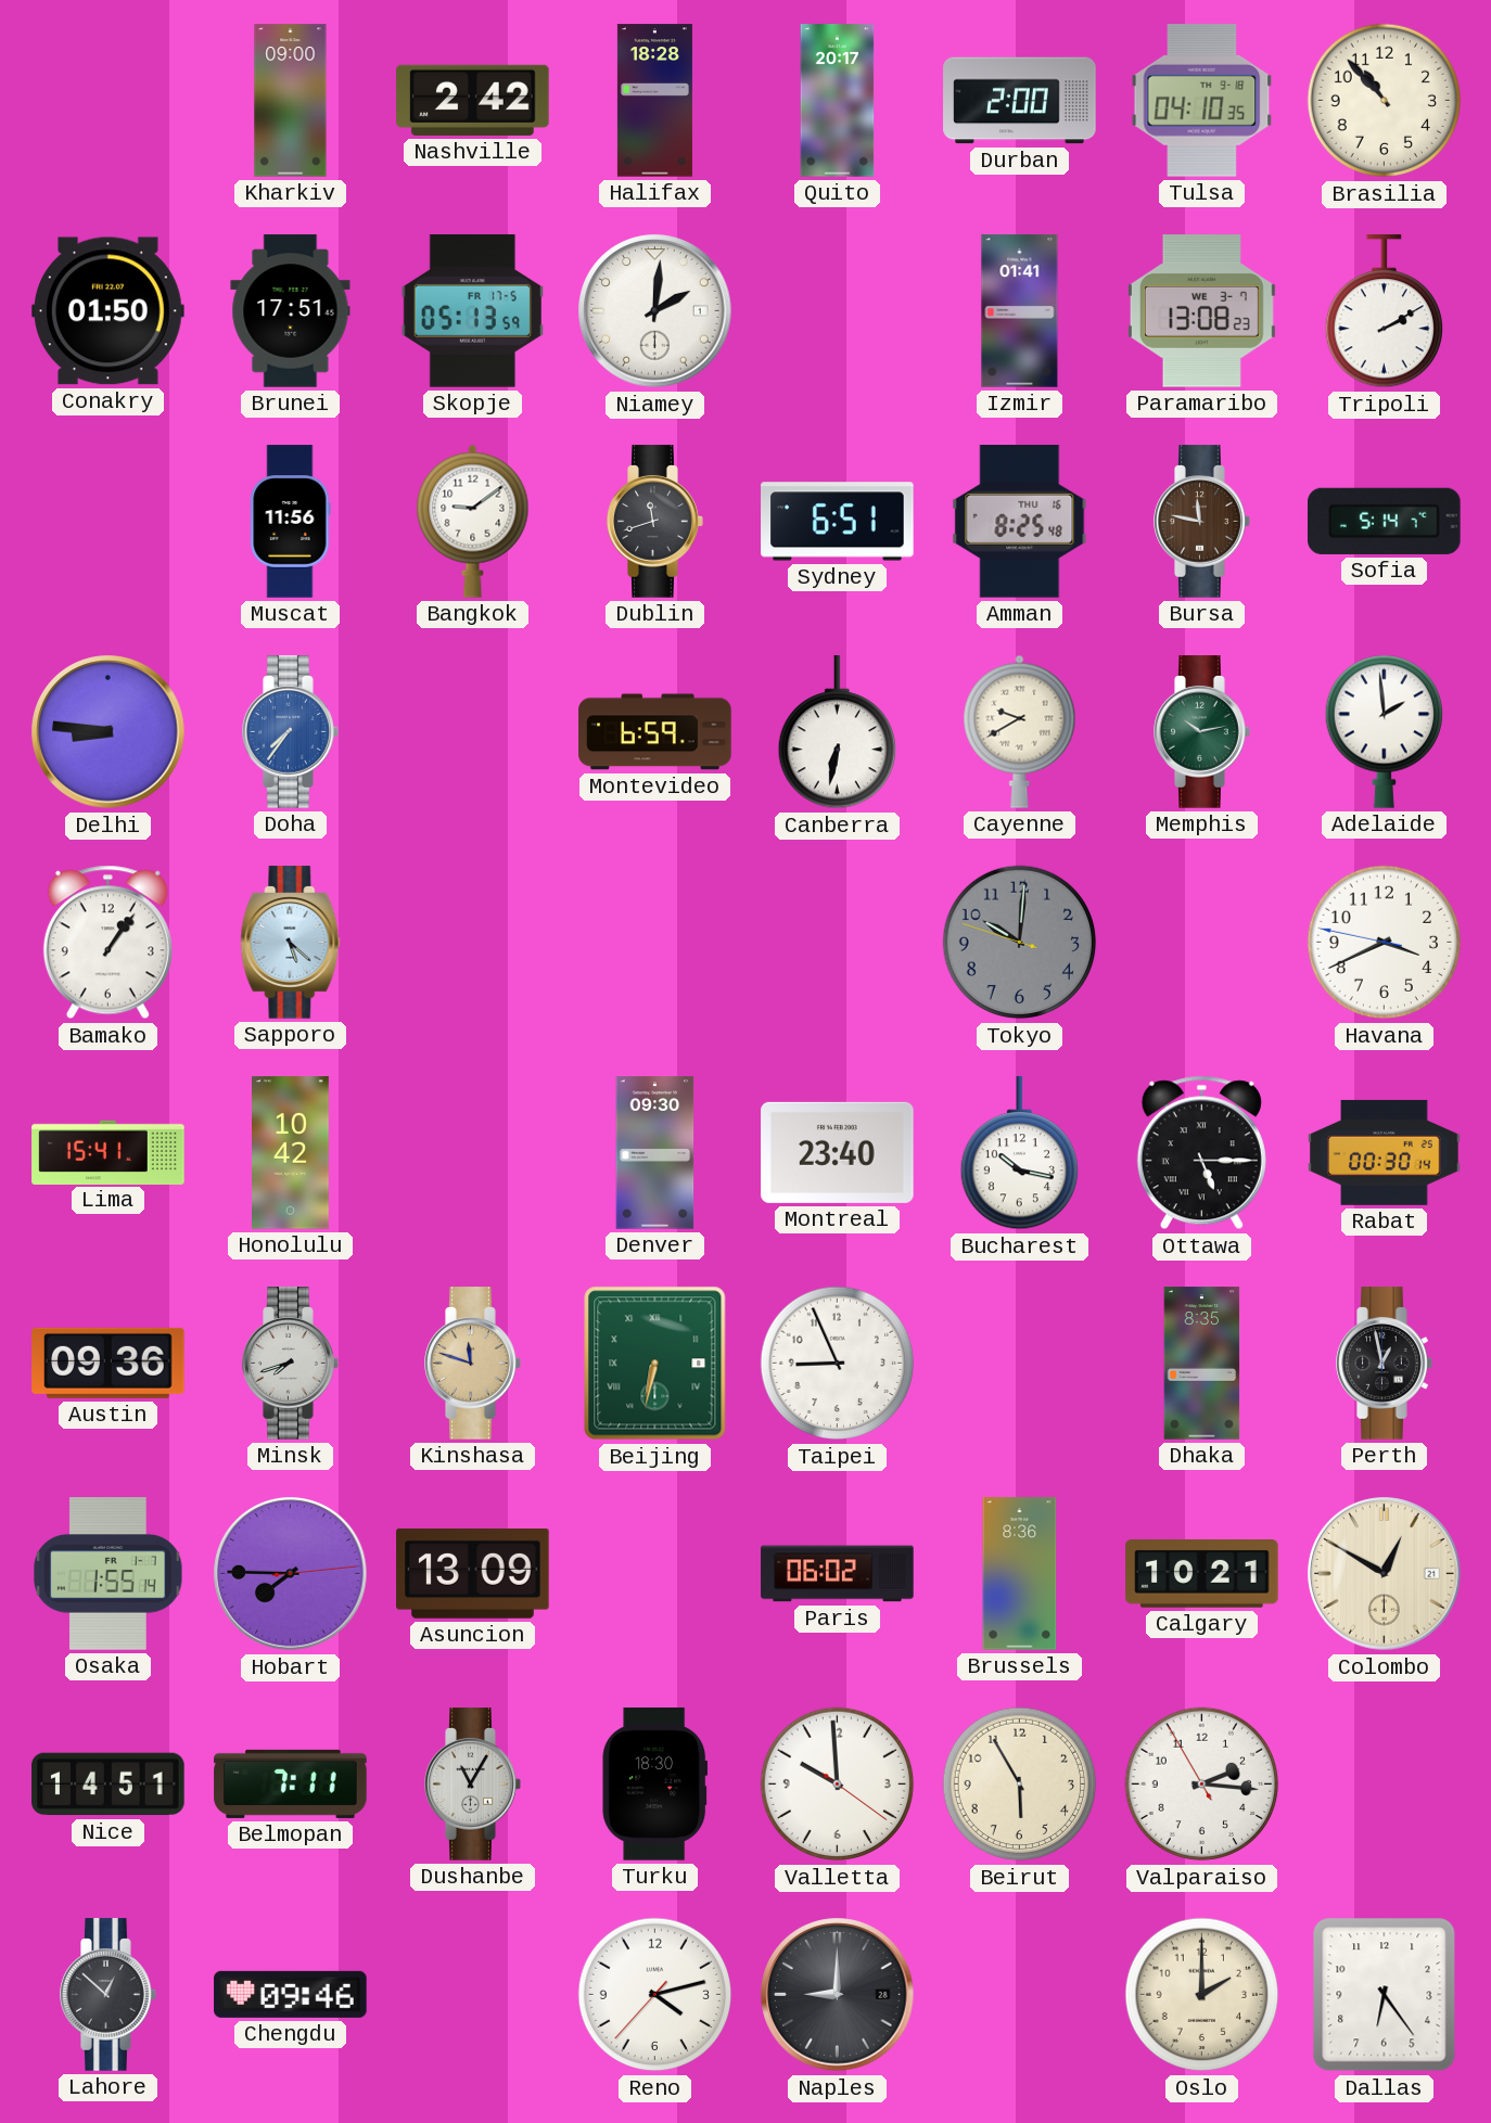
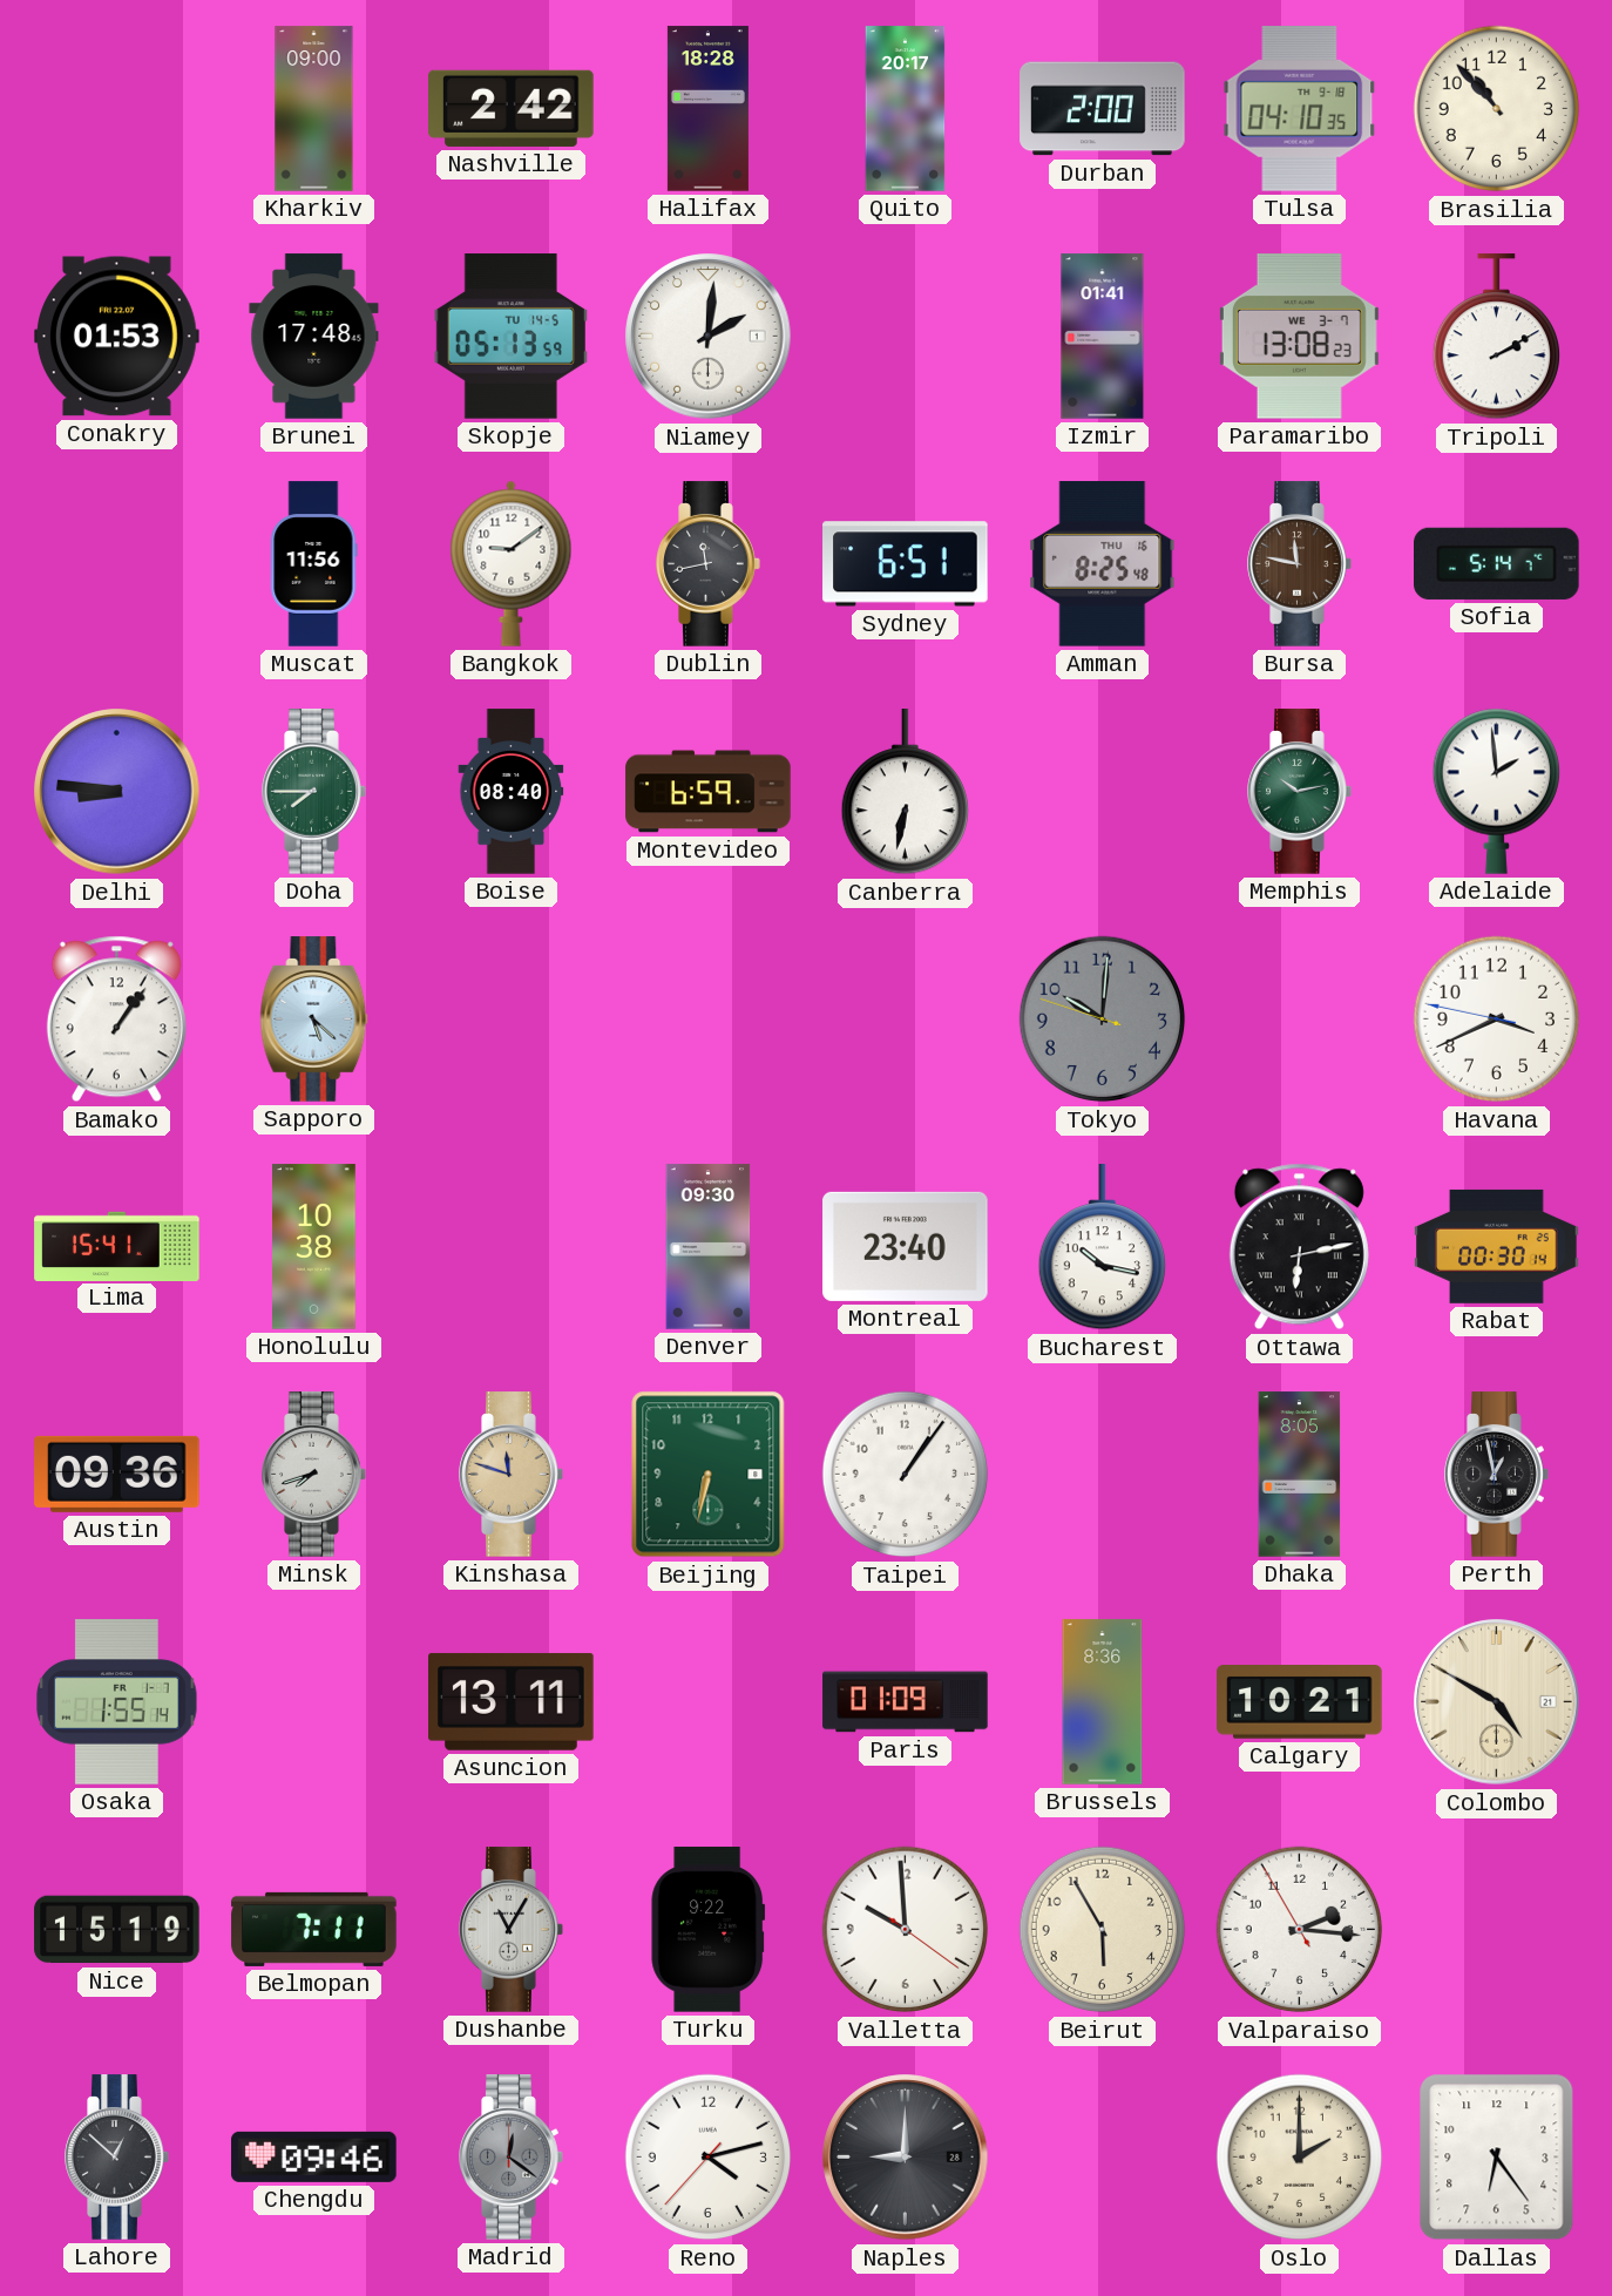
Conakry: 01:50 -> 01:53 (117, 337)
Brunei: 17:51 -> 17:48 (314, 337)
Skopje date: FR 17-5 -> TU 14-5 (510, 337)
Dublin: 11:42 -> 11:43 (709, 564)
Doha: 7:36 -> 7:45 (314, 792)
Doha dial: blue -> green (314, 792)
Boise: none -> 08:40 (512, 792)
Cayenne: 9:40 -> none (1020, 731)
Honolulu: 10:42 -> 10:38 (314, 1247)
Ottawa: 5:15 -> 6:13 (1299, 1247)
Beijing numerals: Roman -> Arabic (709, 1475)
Taipei: 8:56 -> 1:06 (906, 1475)
Dhaka: 8:35 -> 8:05 (1300, 1475)
Hobart: 7:45 -> none (291, 1574)
Asuncion: 13:09 -> 13:11 (512, 1701)
Paris: 06:02 -> 01:09 (906, 1702)
Colombo: 12:50 -> 4:50 (1497, 1702)
Nice: 14:51 -> 15:19 (117, 1930)
Turku: 18:30 -> 9:22 (709, 1930)
Madrid: none -> 12:21 (512, 2158)
